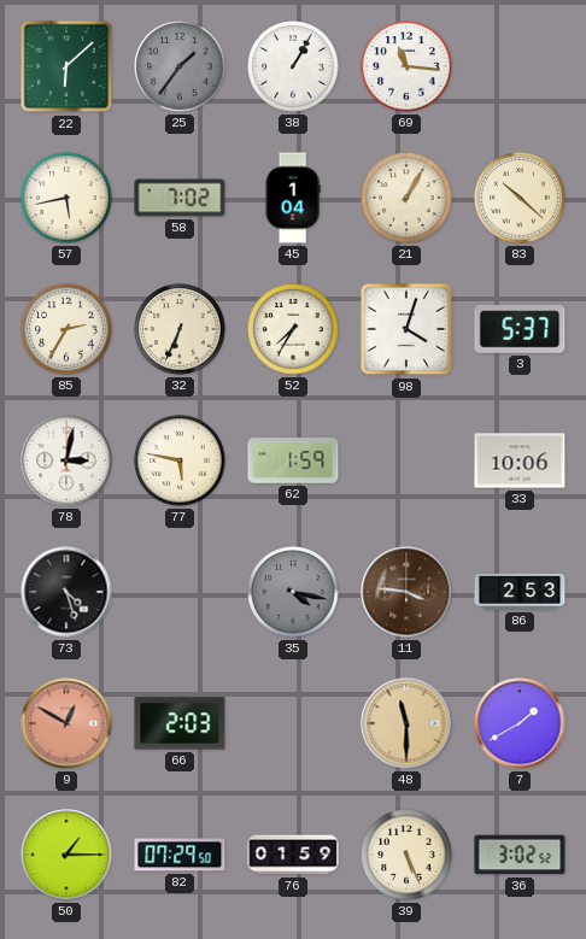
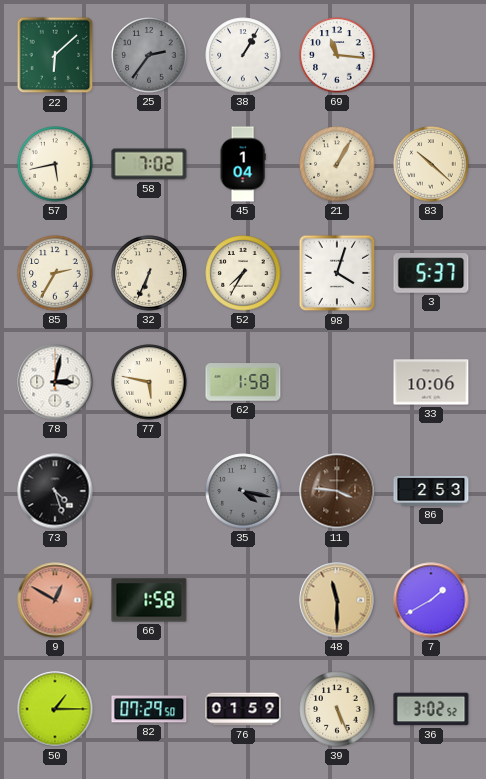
25: 1:36 -> 2:36 (149, 55)
62: 1:59 -> 1:58 (243, 382)
66: 2:03 -> 1:58 (149, 600)
